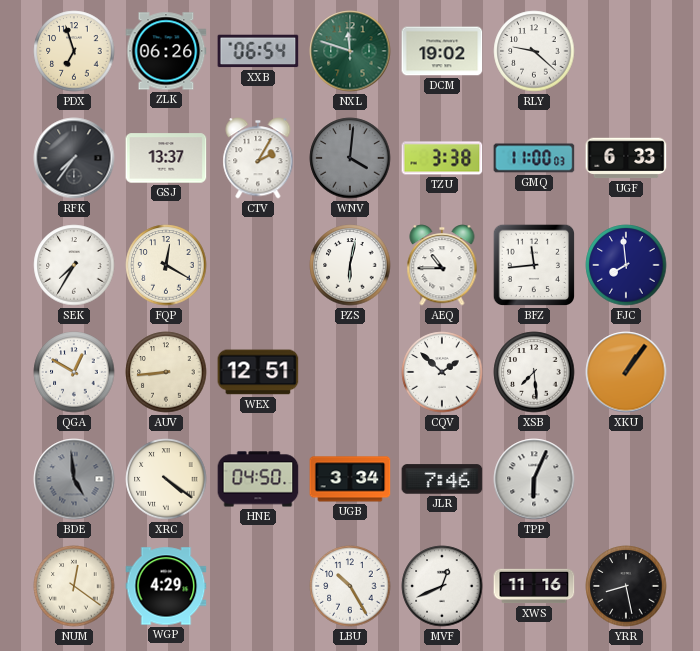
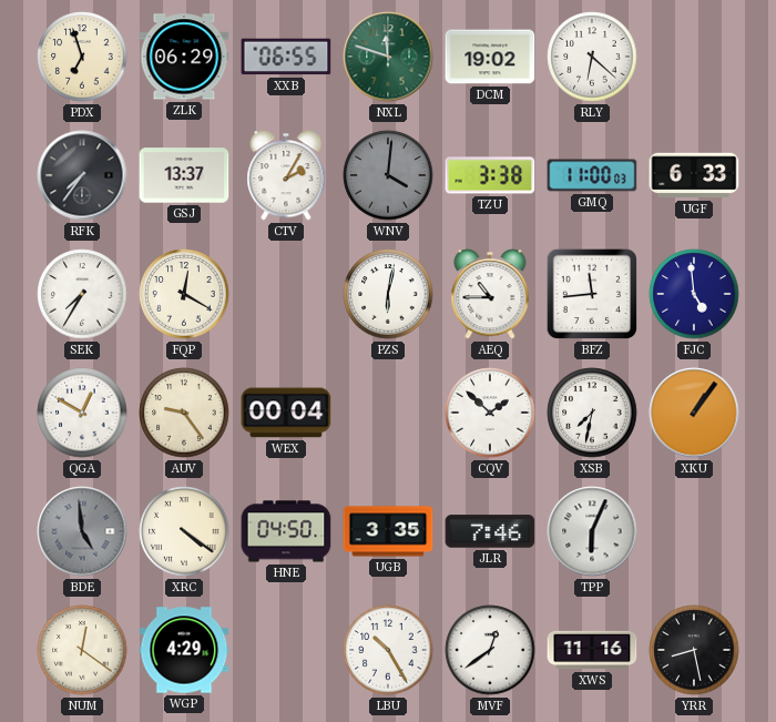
ZLK: 06:26 -> 06:29 (184, 57)
XXB: 06:54 -> 06:55 (286, 57)
RLY: 9:22 -> 6:22 (592, 57)
FJC: 7:59 -> 4:59 (694, 294)
AUV: 8:44 -> 9:24 (184, 413)
WEX: 12:51 -> 00:04 (286, 413)
XSB: 7:29 -> 7:32 (592, 413)
UGB: 3:34 -> 3:35 (388, 531)
MVF: 12:41 -> 12:39 (490, 650)
